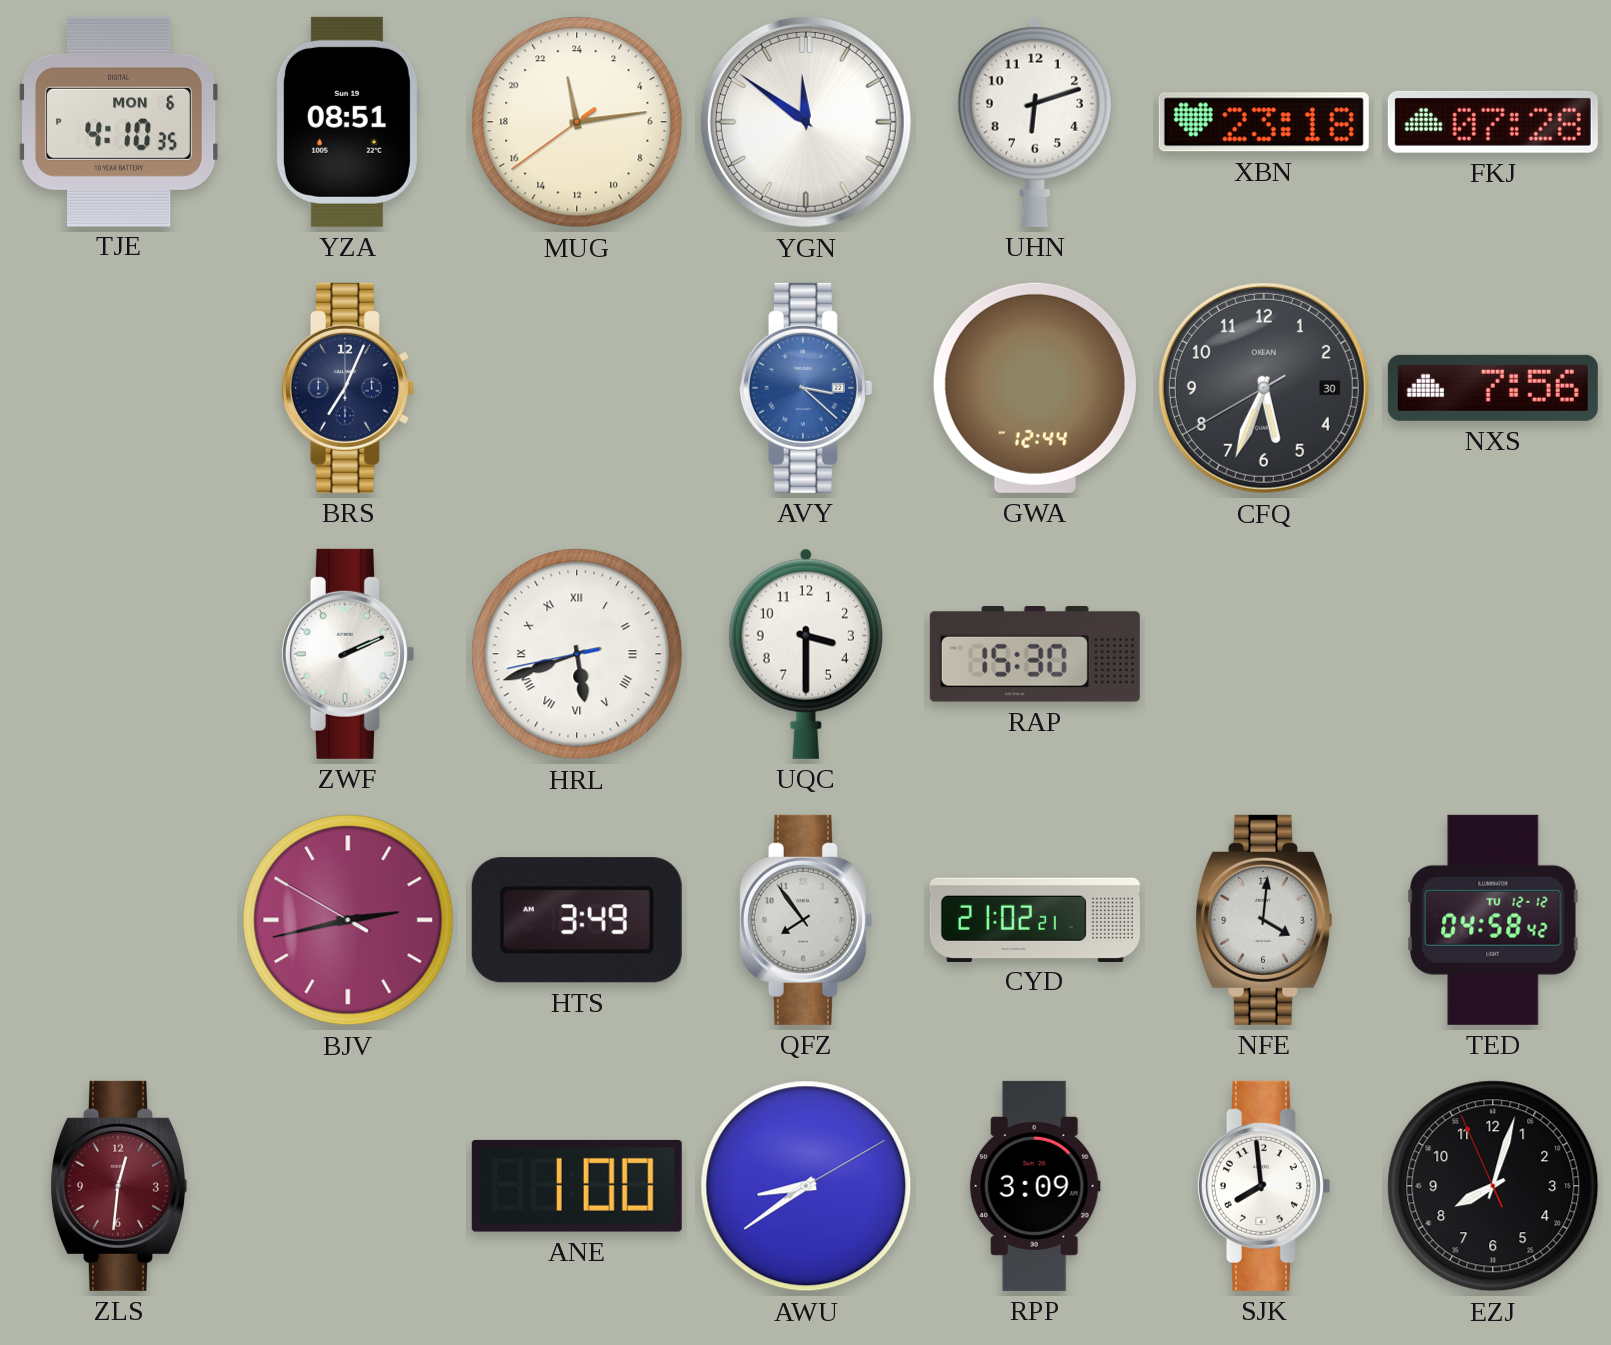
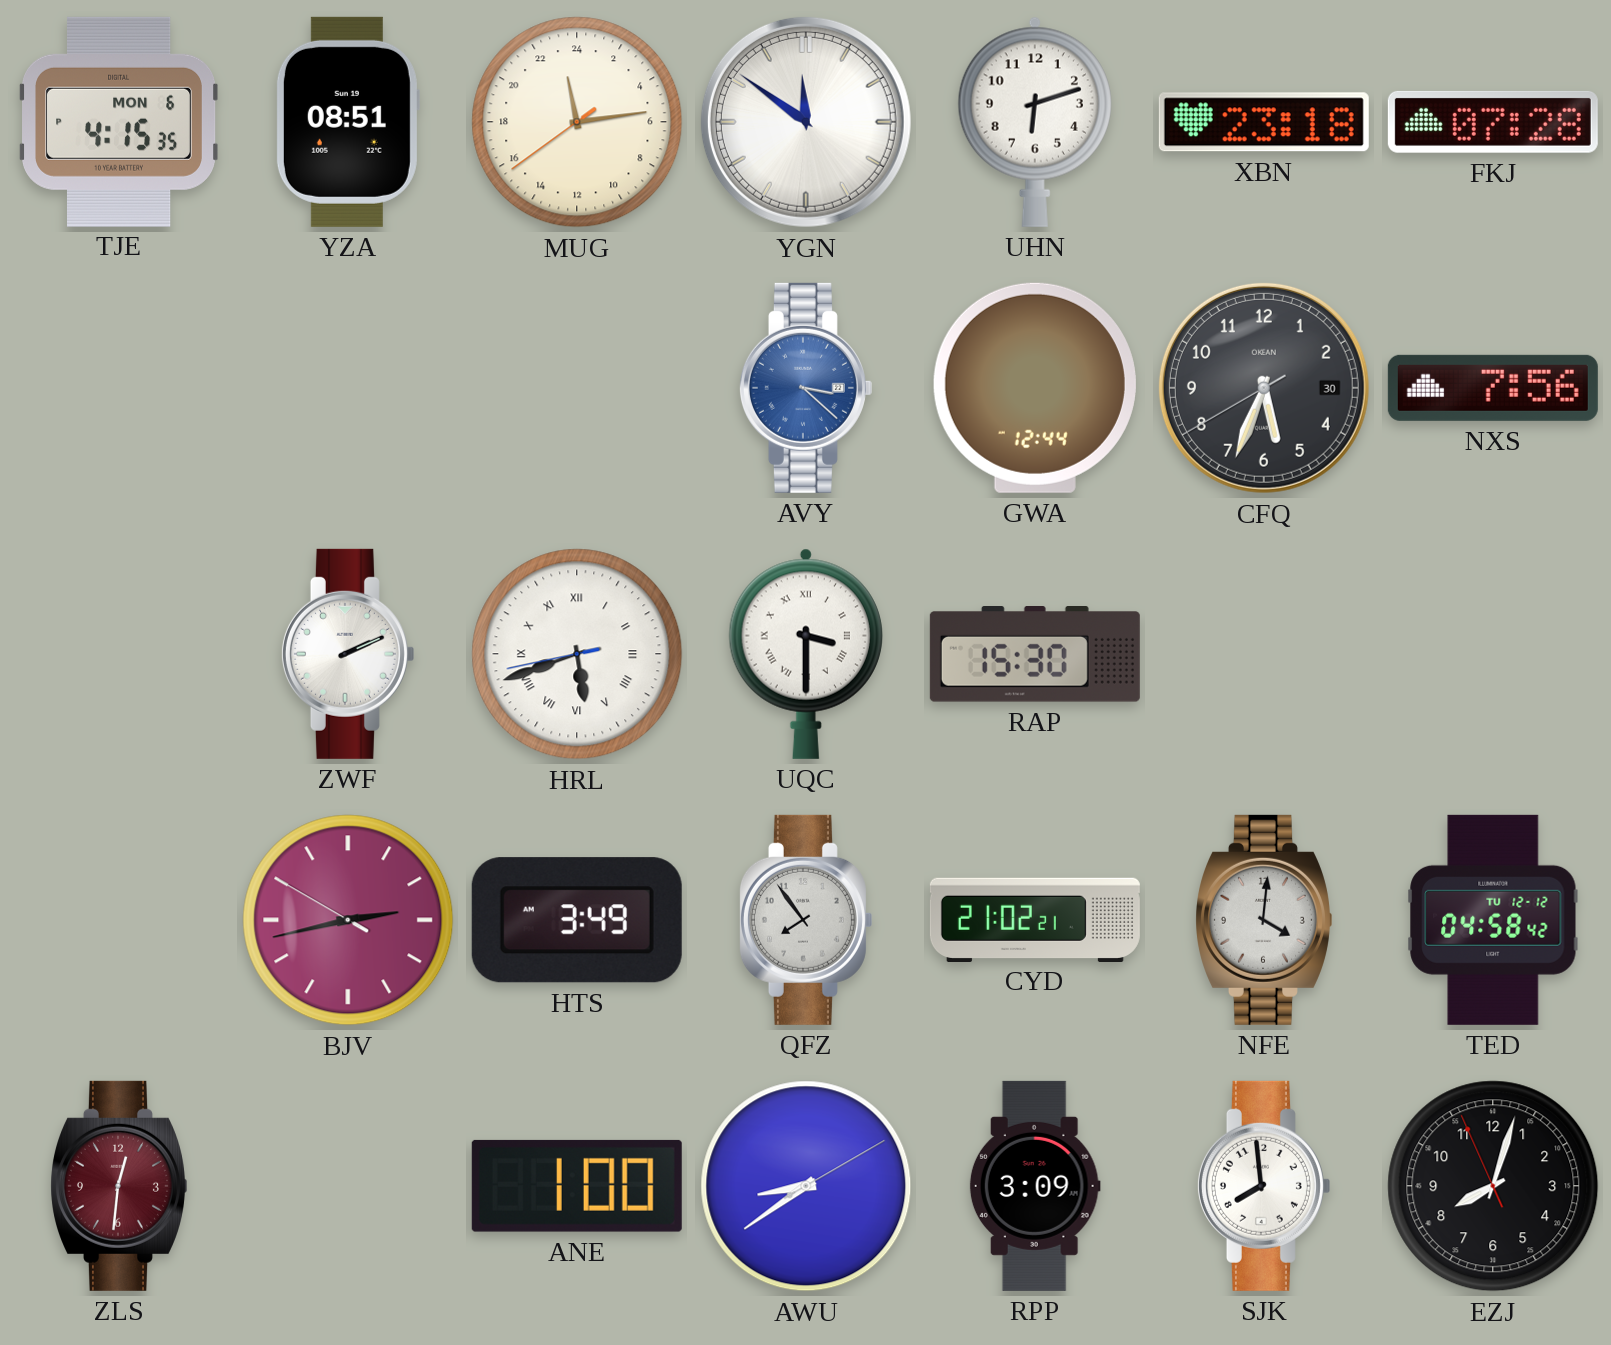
TJE: 4:10 -> 4:15 (119, 122)
BRS: 7:04 -> none (347, 388)
UQC numerals: Arabic -> Roman (806, 654)
